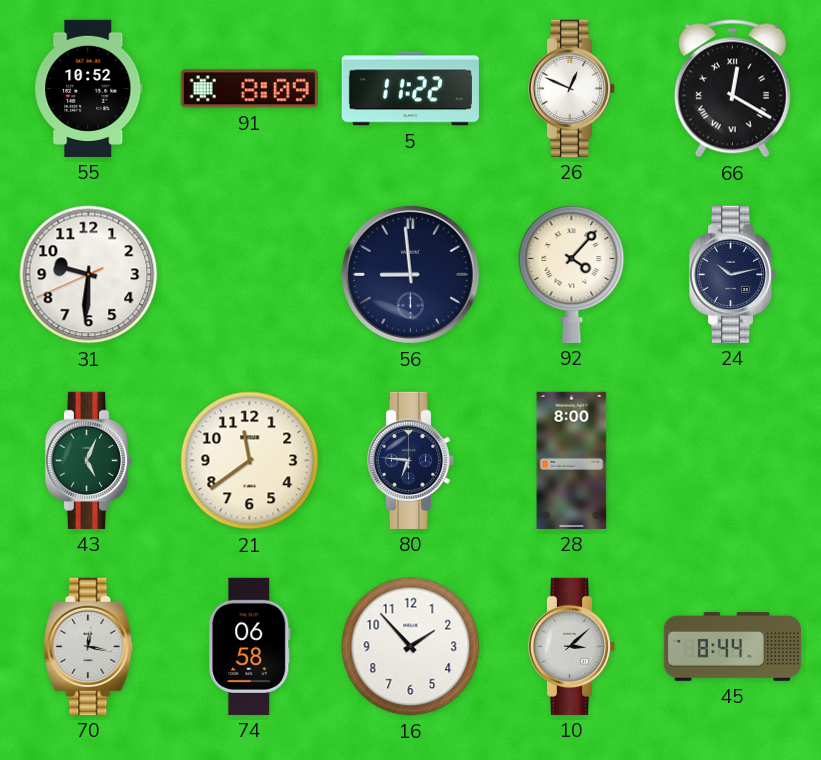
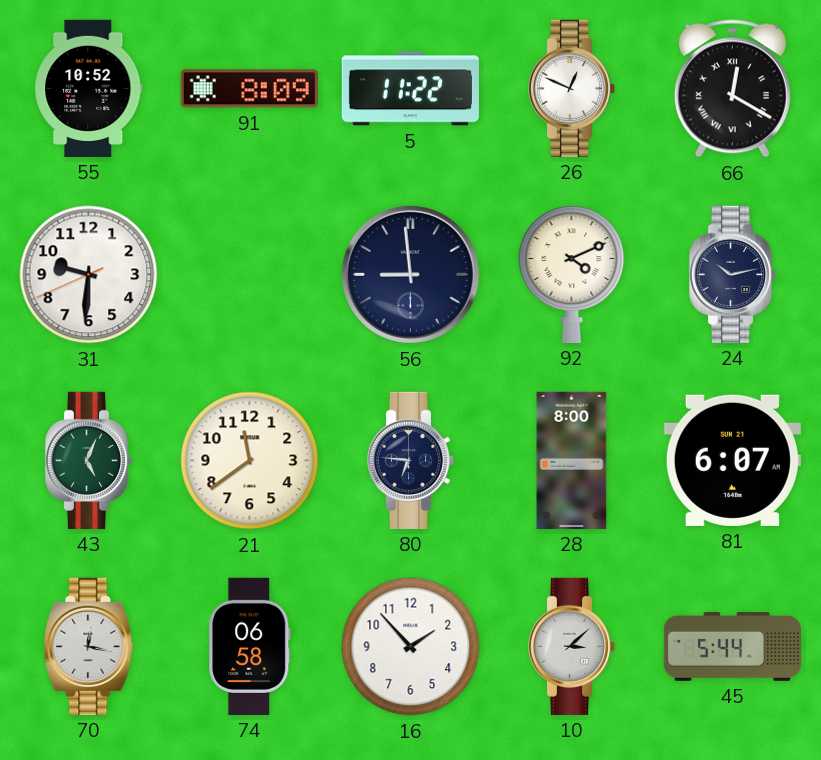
92: 4:07 -> 4:11 (572, 274)
81: none -> 6:07 (732, 460)
45: 8:44 -> 5:44 (732, 647)
